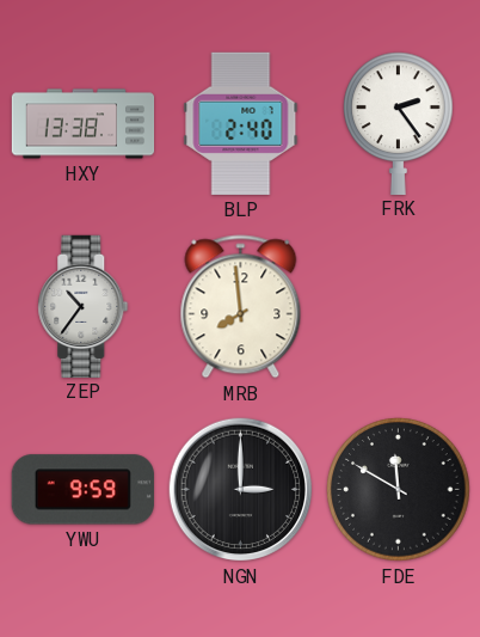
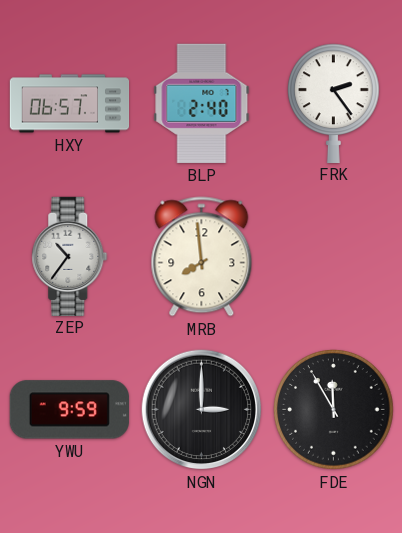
HXY: 13:38 -> 06:57 (70, 104)
FDE: 11:50 -> 11:55 (334, 410)
